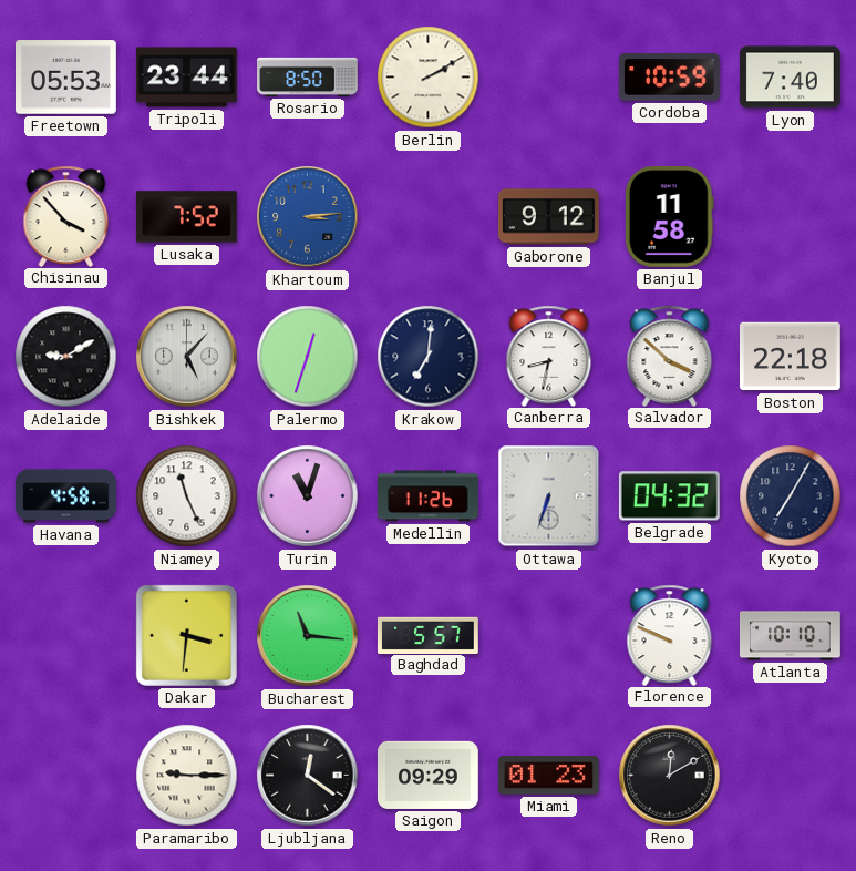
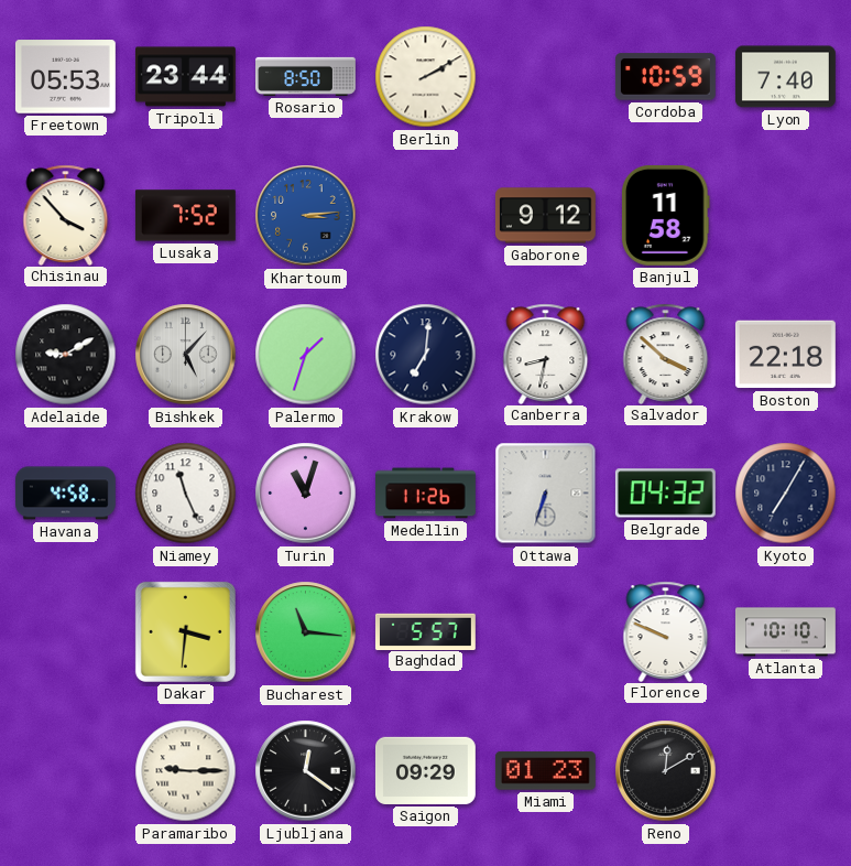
Palermo: 12:33 -> 1:33 (306, 355)
